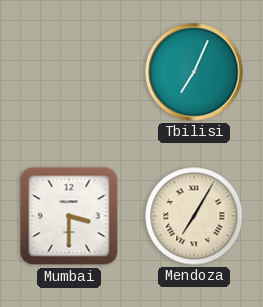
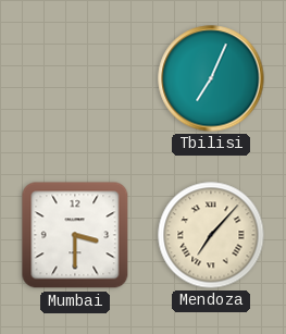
Mendoza: 7:05 -> 7:07 (211, 235)
